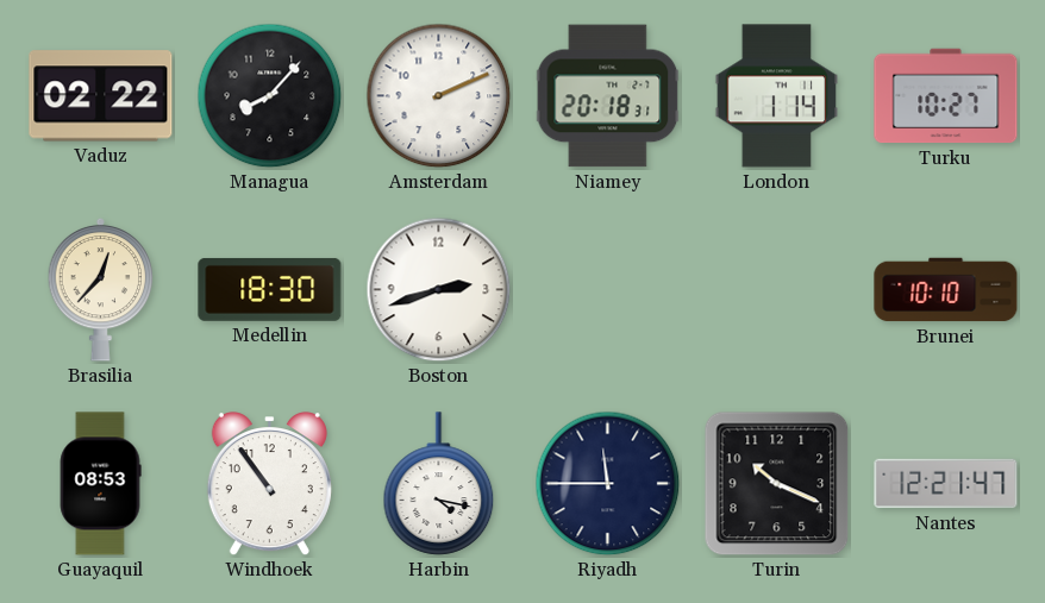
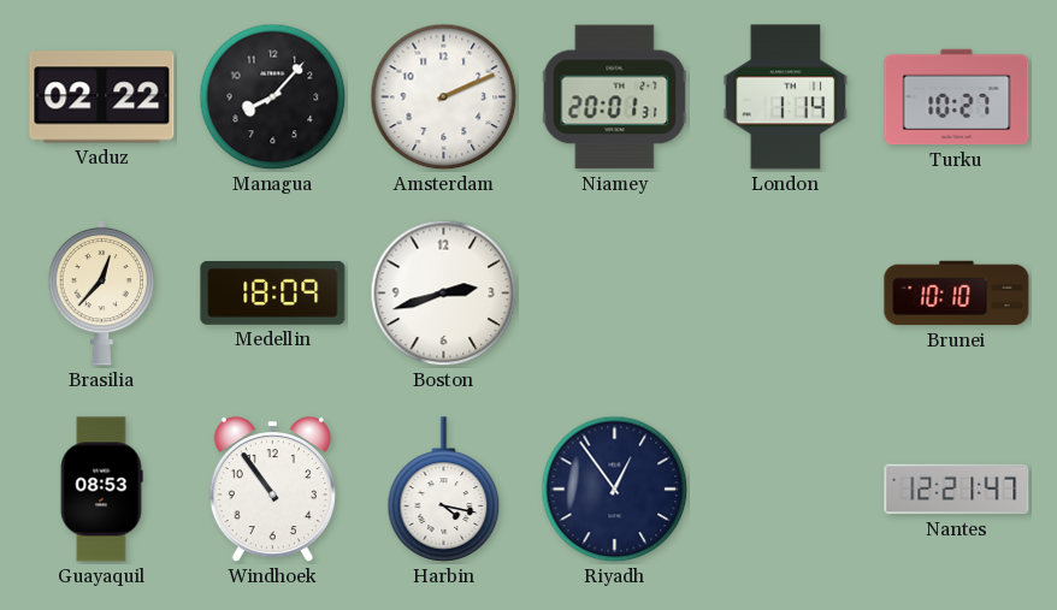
Niamey: 20:18 -> 20:01 (615, 97)
Medellin: 18:30 -> 18:09 (273, 292)
Riyadh: 11:45 -> 12:54 (615, 490)
Turin: 10:19 -> none (777, 484)
